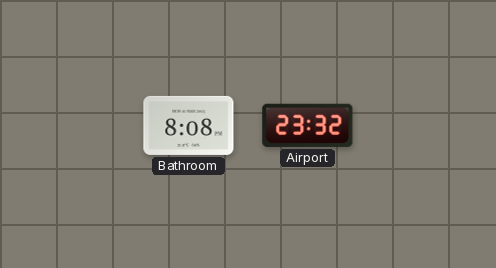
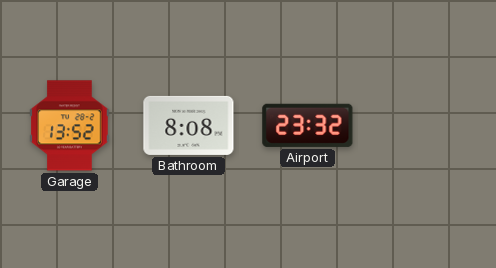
Garage: none -> 13:52 (70, 126)
